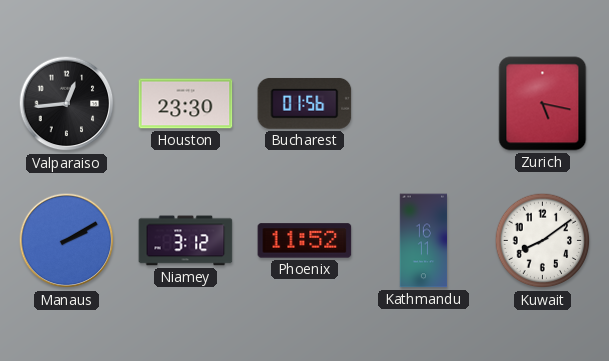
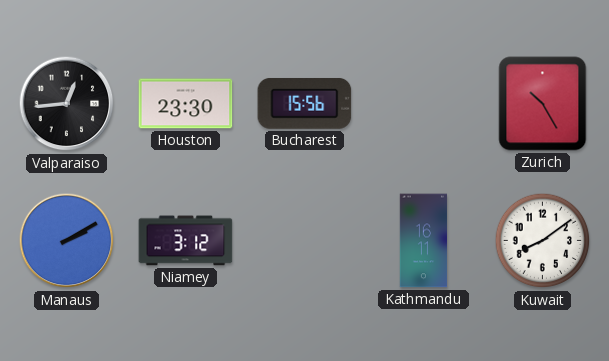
Bucharest: 01:56 -> 15:56 (305, 103)
Zurich: 5:17 -> 10:25 (543, 104)
Phoenix: 11:52 -> none (305, 241)
